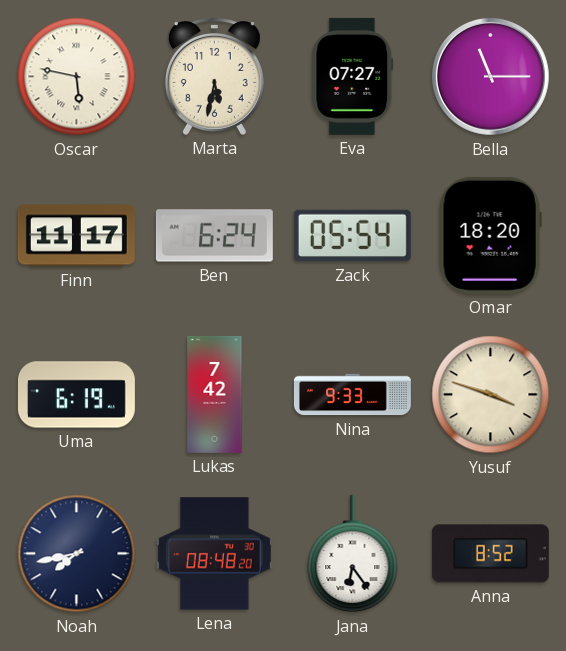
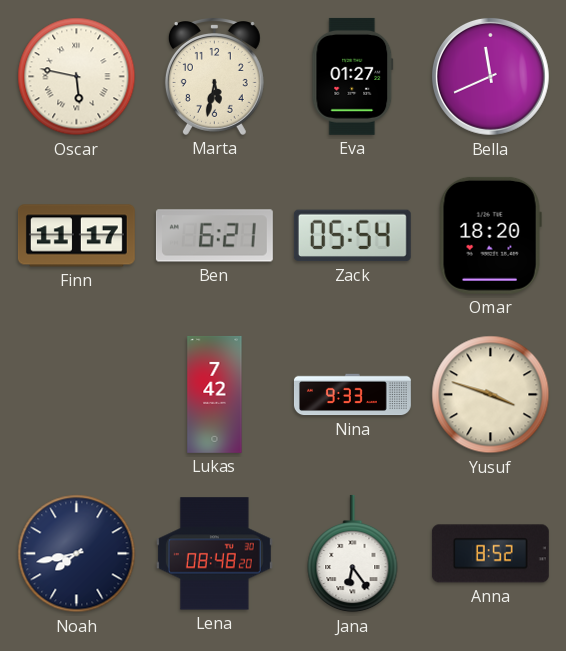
Eva: 07:27 -> 01:27 (353, 76)
Bella: 11:15 -> 11:41 (491, 77)
Ben: 6:24 -> 6:21 (214, 236)
Uma: 6:19 -> none (76, 395)
